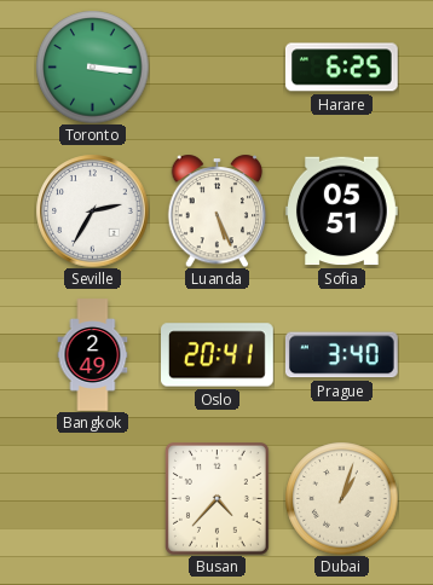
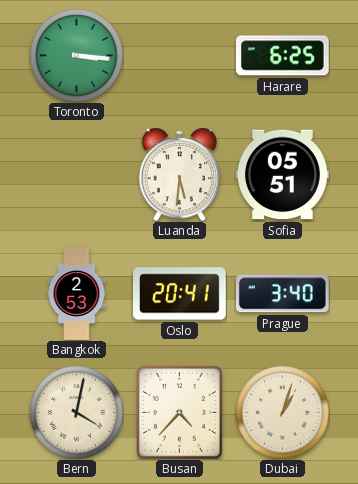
Seville: 2:35 -> none (92, 210)
Luanda: 5:26 -> 5:31 (180, 174)
Bangkok: 2:49 -> 2:53 (77, 294)
Bern: none -> 4:02 (76, 412)
